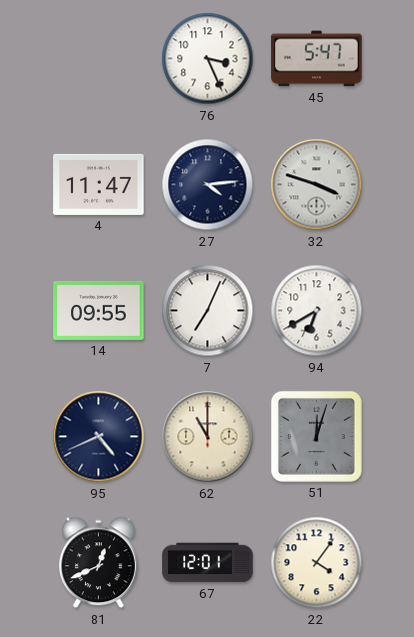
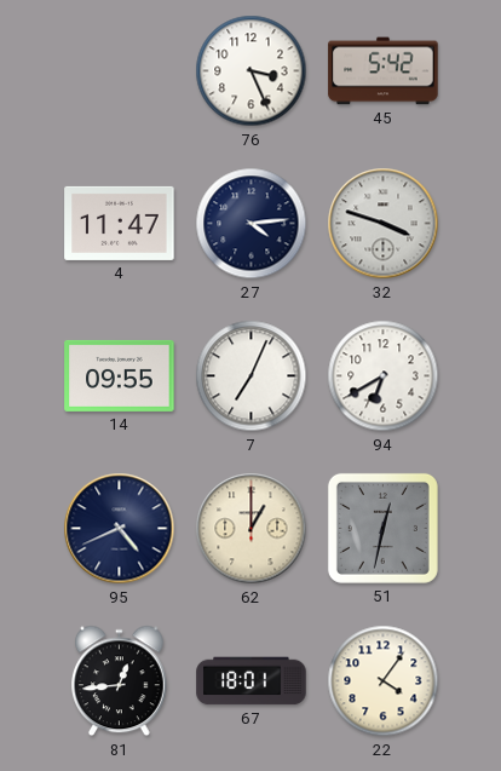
45: 5:47 -> 5:42 (384, 71)
62: 11:00 -> 1:00 (252, 529)
51: 12:03 -> 12:32 (382, 528)
81: 12:41 -> 12:44 (120, 681)
67: 12:01 -> 18:01 (252, 681)
